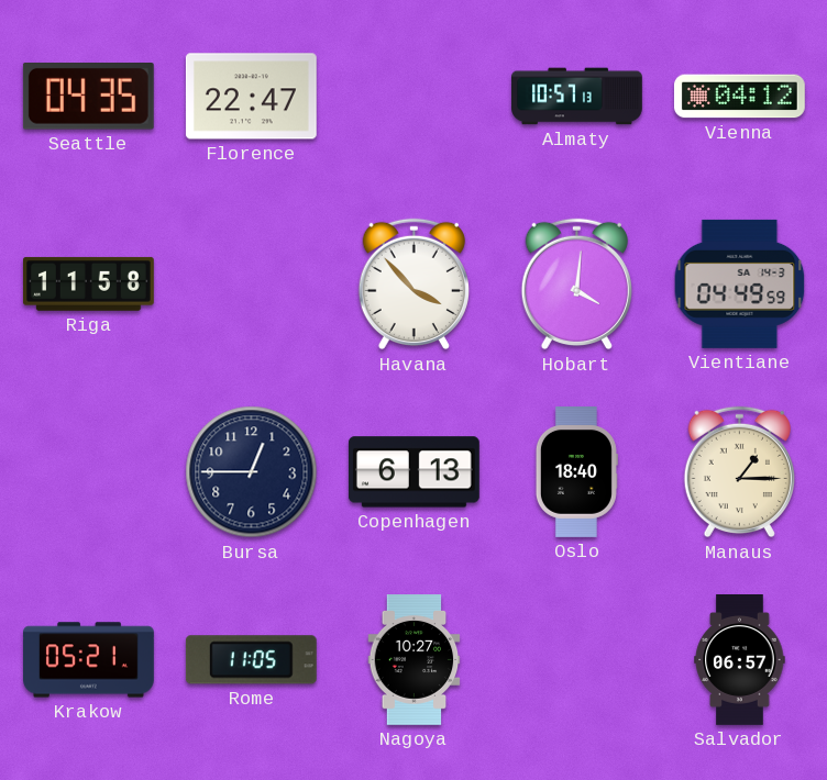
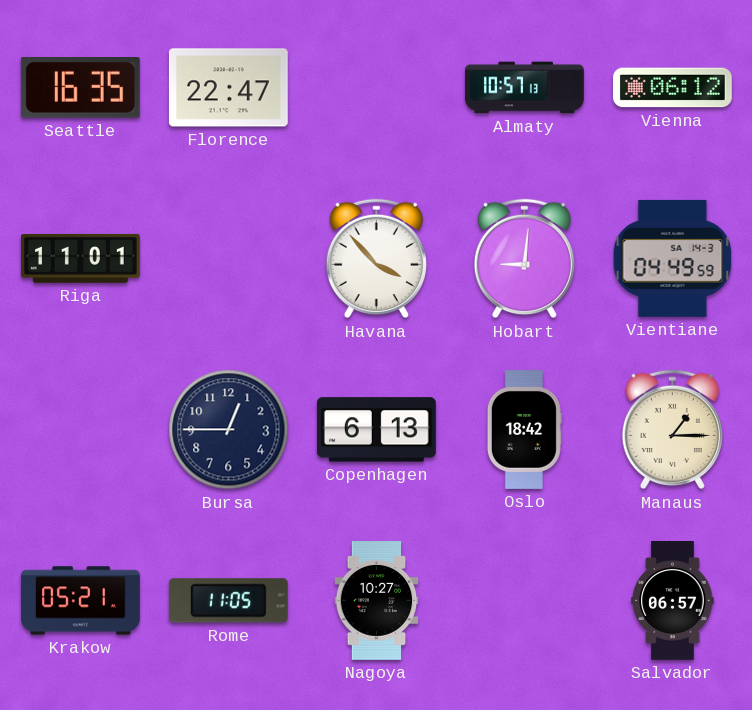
Seattle: 04:35 -> 16:35 (80, 88)
Vienna: 04:12 -> 06:12 (672, 88)
Riga: 11:58 -> 11:01 (80, 258)
Hobart: 4:01 -> 9:01 (524, 259)
Oslo: 18:40 -> 18:42 (524, 430)
